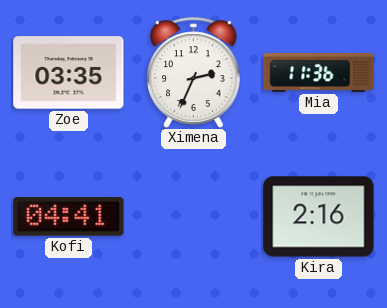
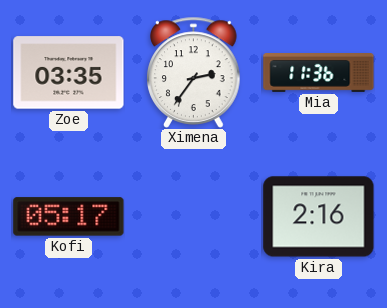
Ximena: 2:34 -> 2:36 (194, 72)
Kofi: 04:41 -> 05:17 (69, 217)
